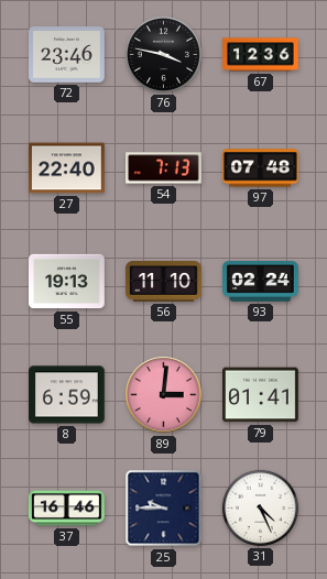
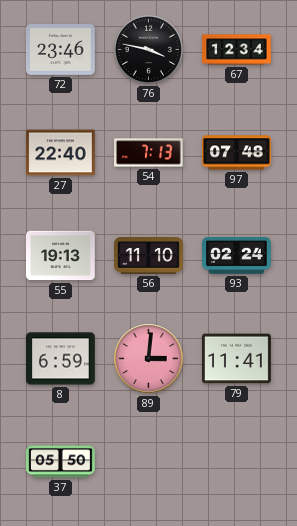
67: 12:36 -> 12:34 (237, 50)
79: 01:41 -> 11:41 (237, 359)
37: 16:46 -> 05:50 (61, 462)
25: 9:45 -> none (164, 509)
31: 4:26 -> none (260, 507)
